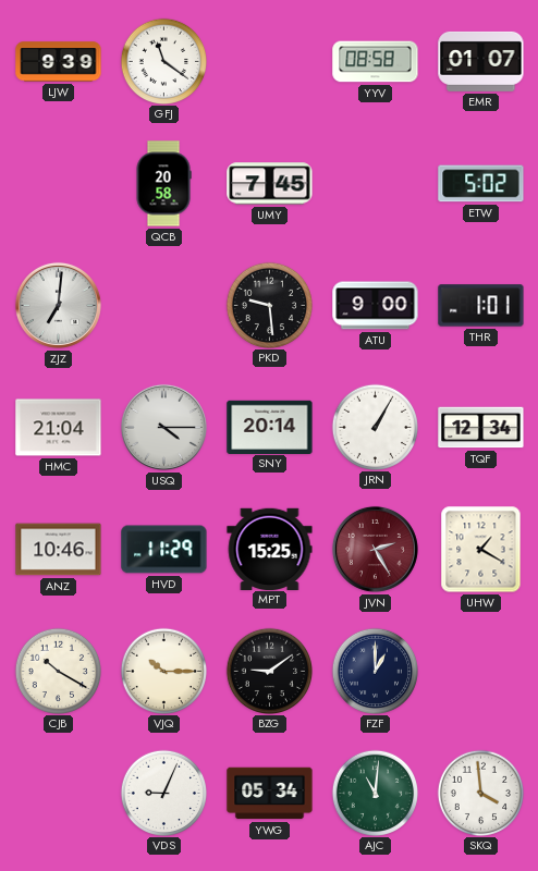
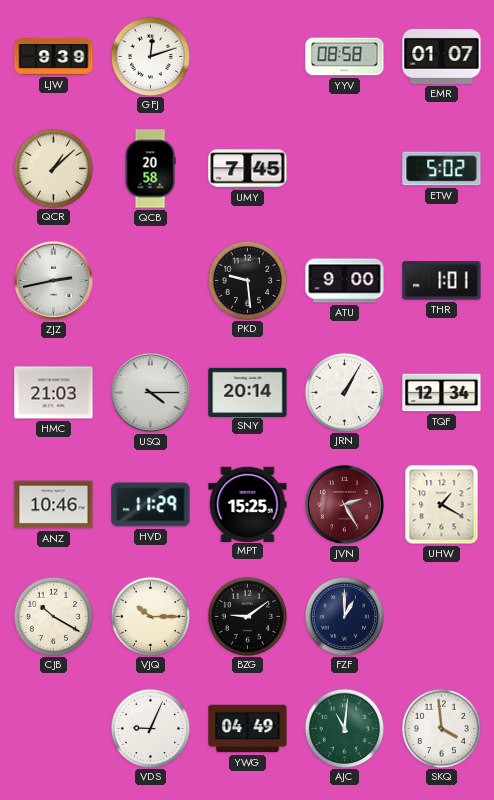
GFJ: 11:21 -> 12:12 (150, 56)
QCR: none -> 1:08 (53, 168)
ZJZ: 7:01 -> 2:43 (53, 280)
HMC: 21:04 -> 21:03 (54, 393)
YWG: 05:34 -> 04:49 (248, 729)
